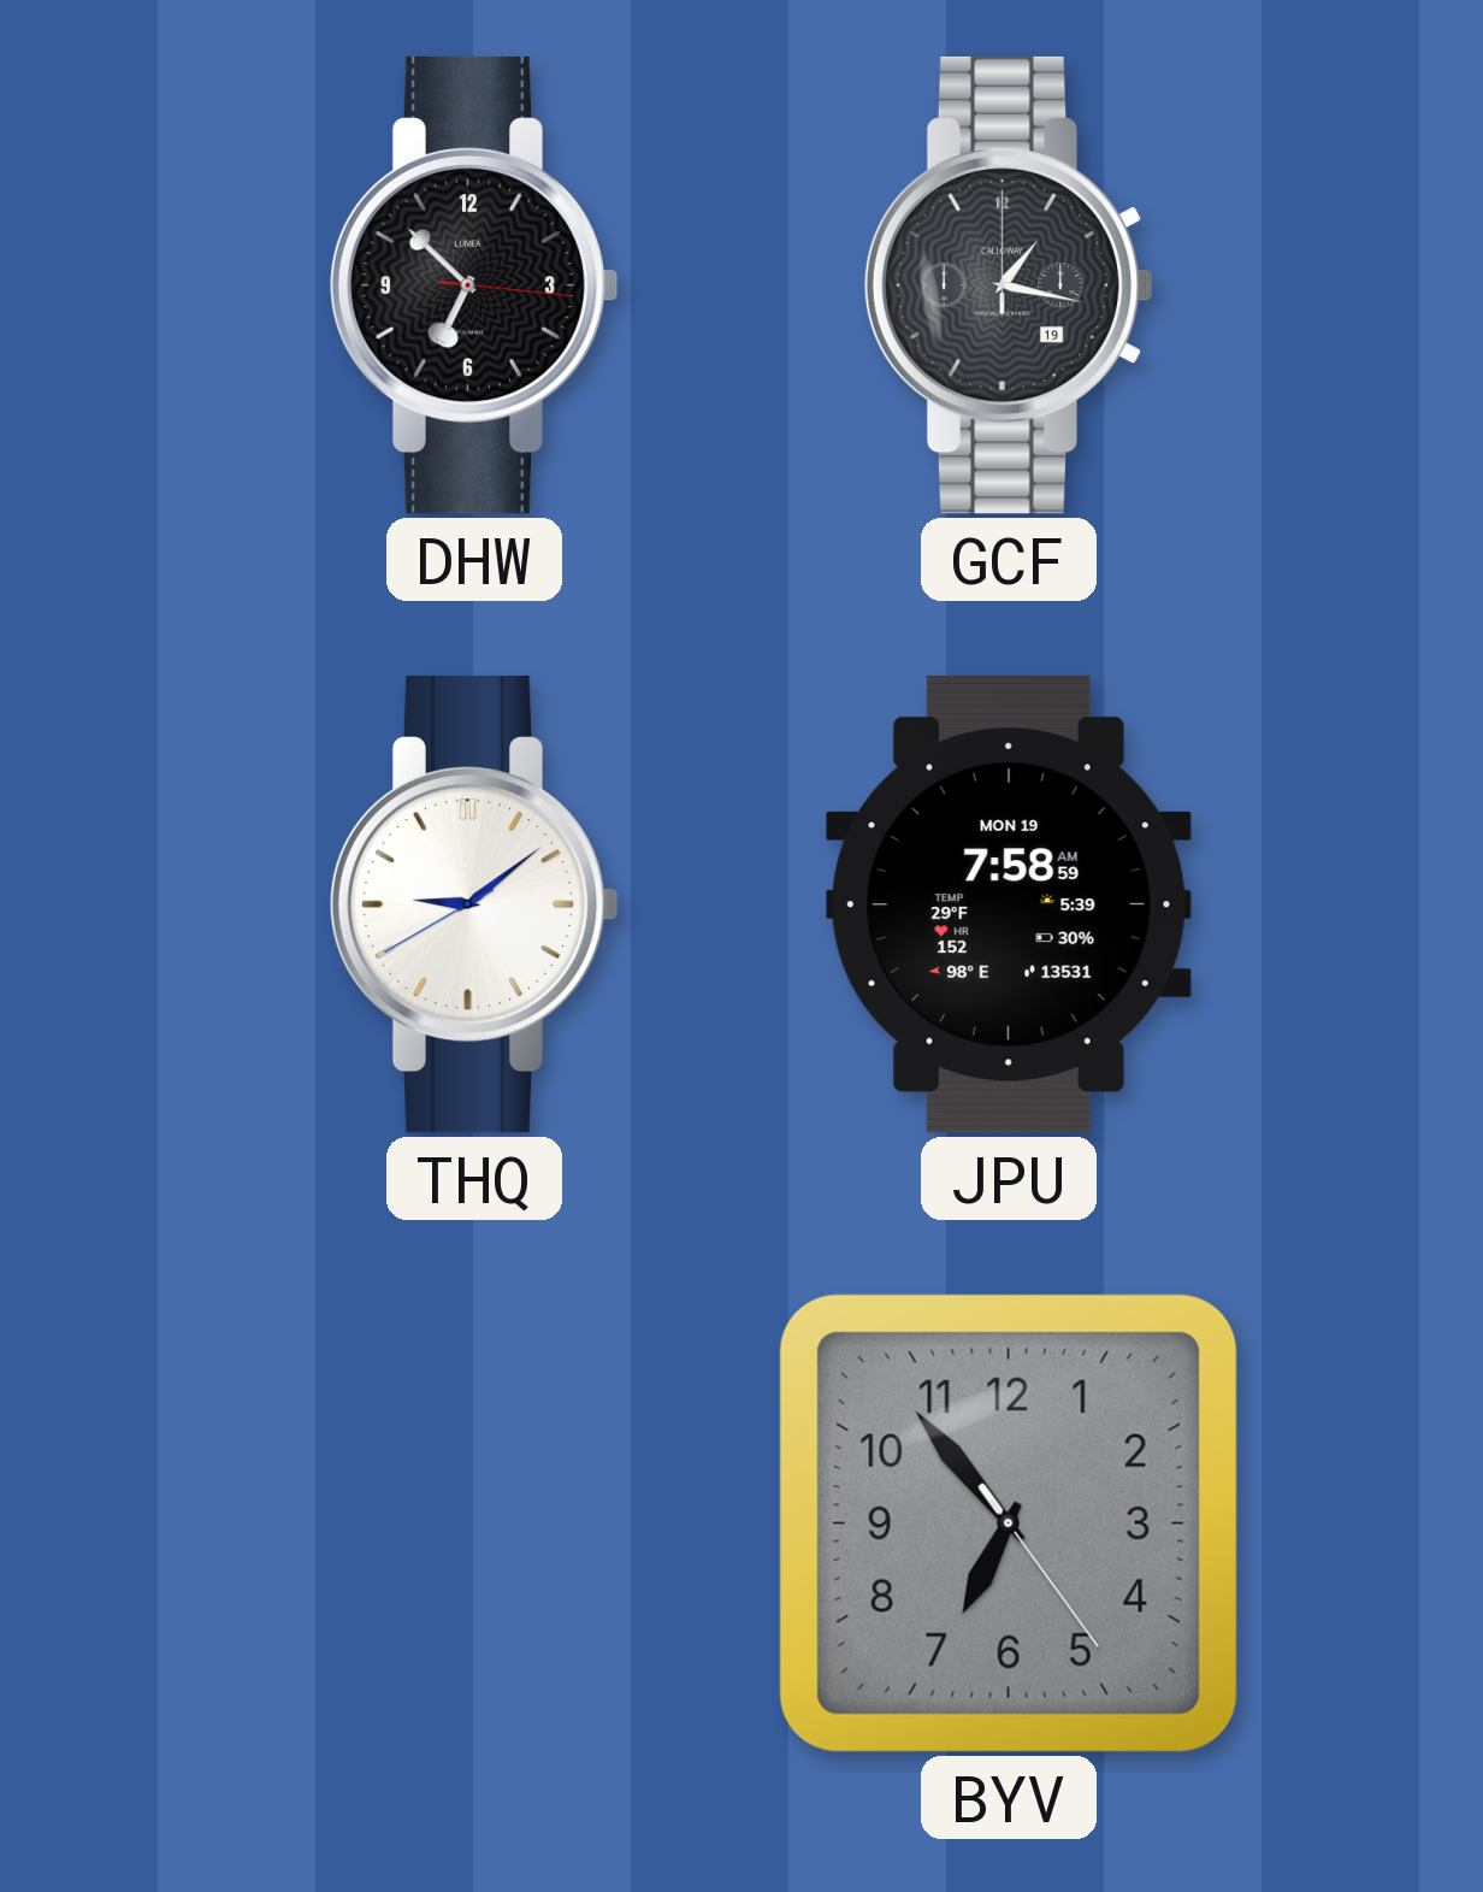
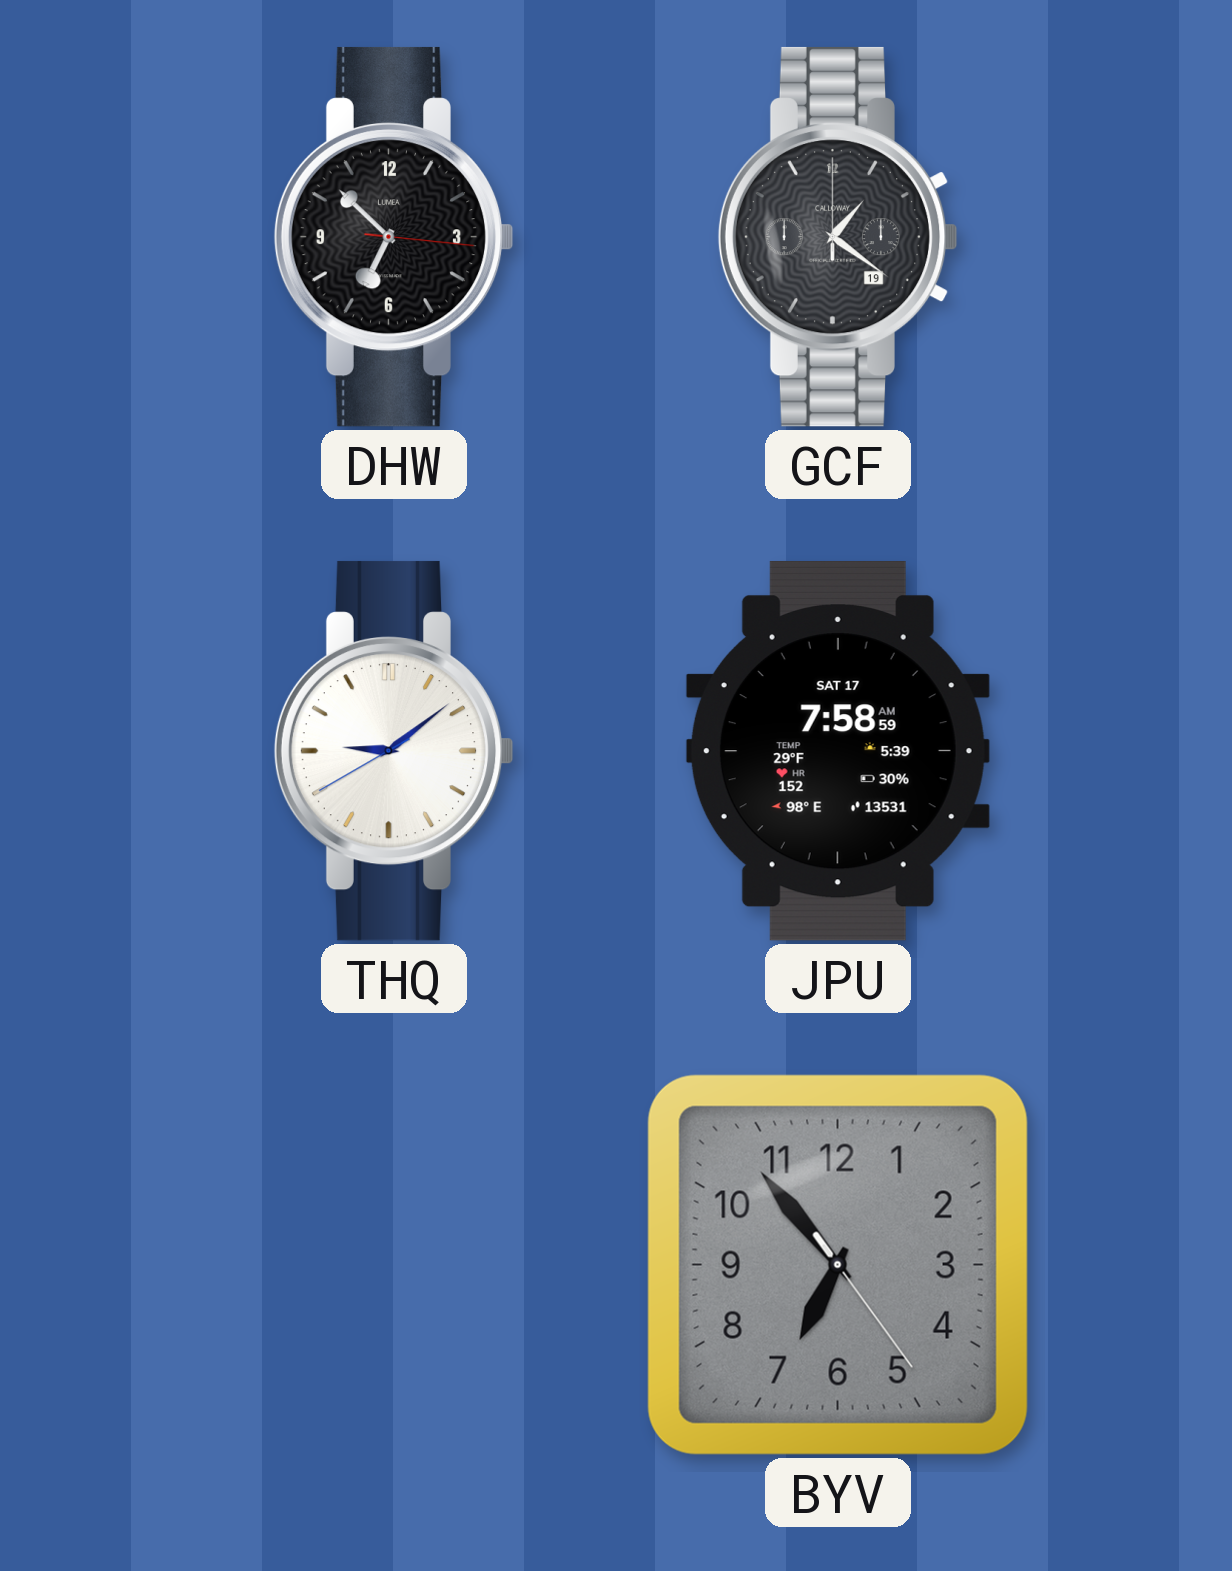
GCF: 1:17 -> 1:21 (838, 237)
JPU date: MON 19 -> SAT 17 (838, 751)
